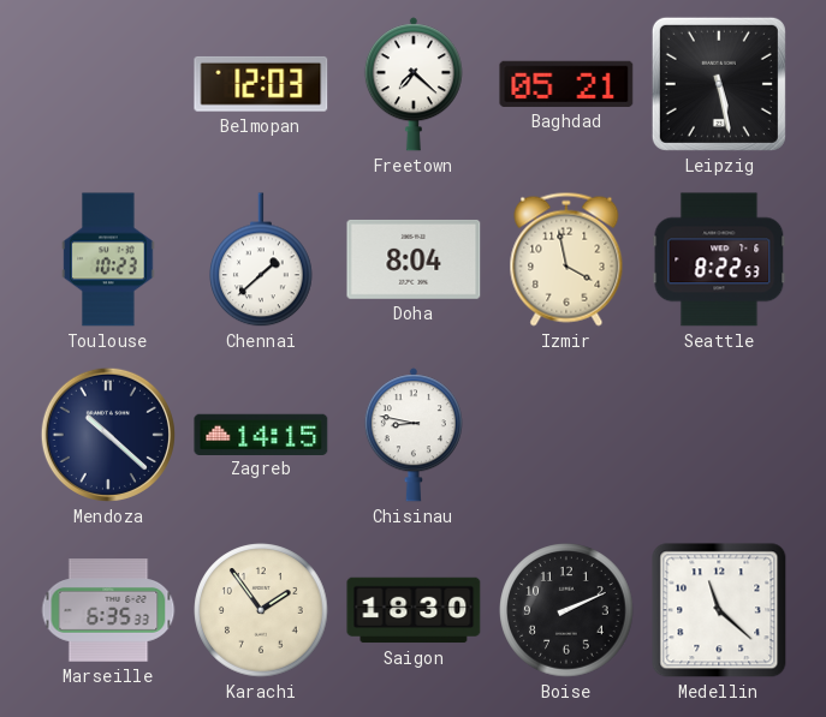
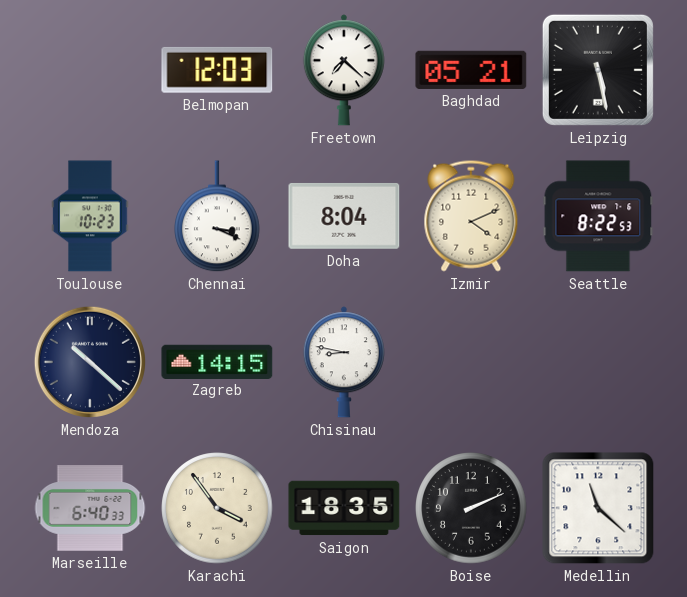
Chennai: 1:38 -> 3:19 (218, 217)
Izmir: 3:58 -> 4:11 (471, 216)
Marseille: 6:35 -> 6:40 (90, 508)
Karachi: 1:54 -> 3:54 (217, 508)
Saigon: 18:30 -> 18:35 (344, 508)
